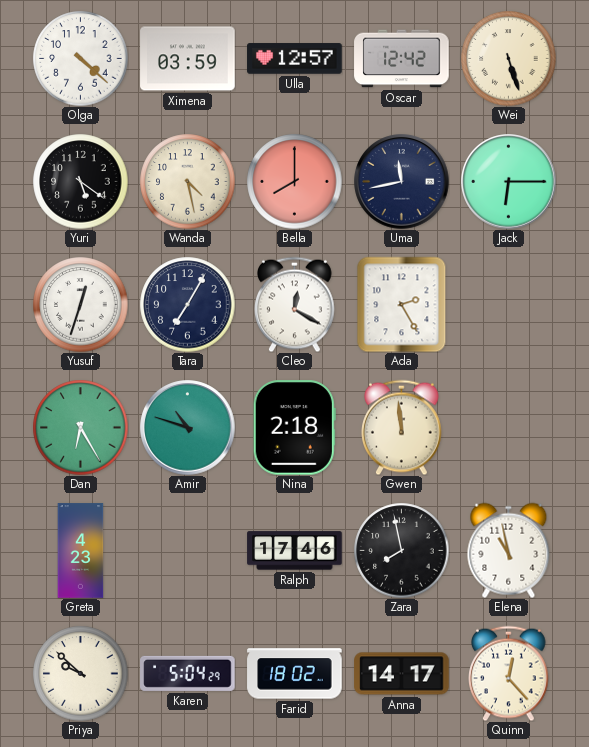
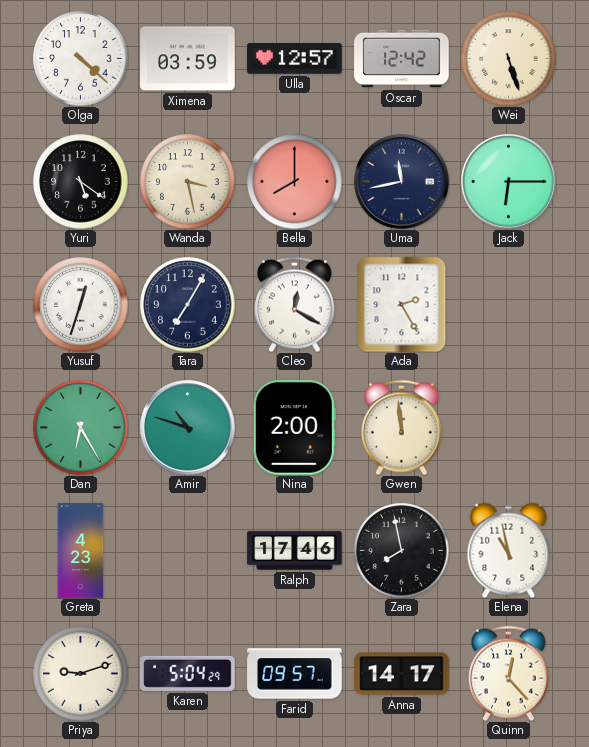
Wanda: 4:28 -> 3:28 (187, 181)
Nina: 2:18 -> 2:00 (294, 428)
Priya: 9:52 -> 9:12 (80, 673)
Farid: 18:02 -> 09:57 (295, 674)
